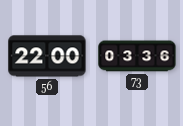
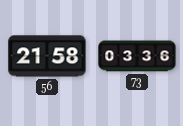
56: 22:00 -> 21:58 (47, 56)
